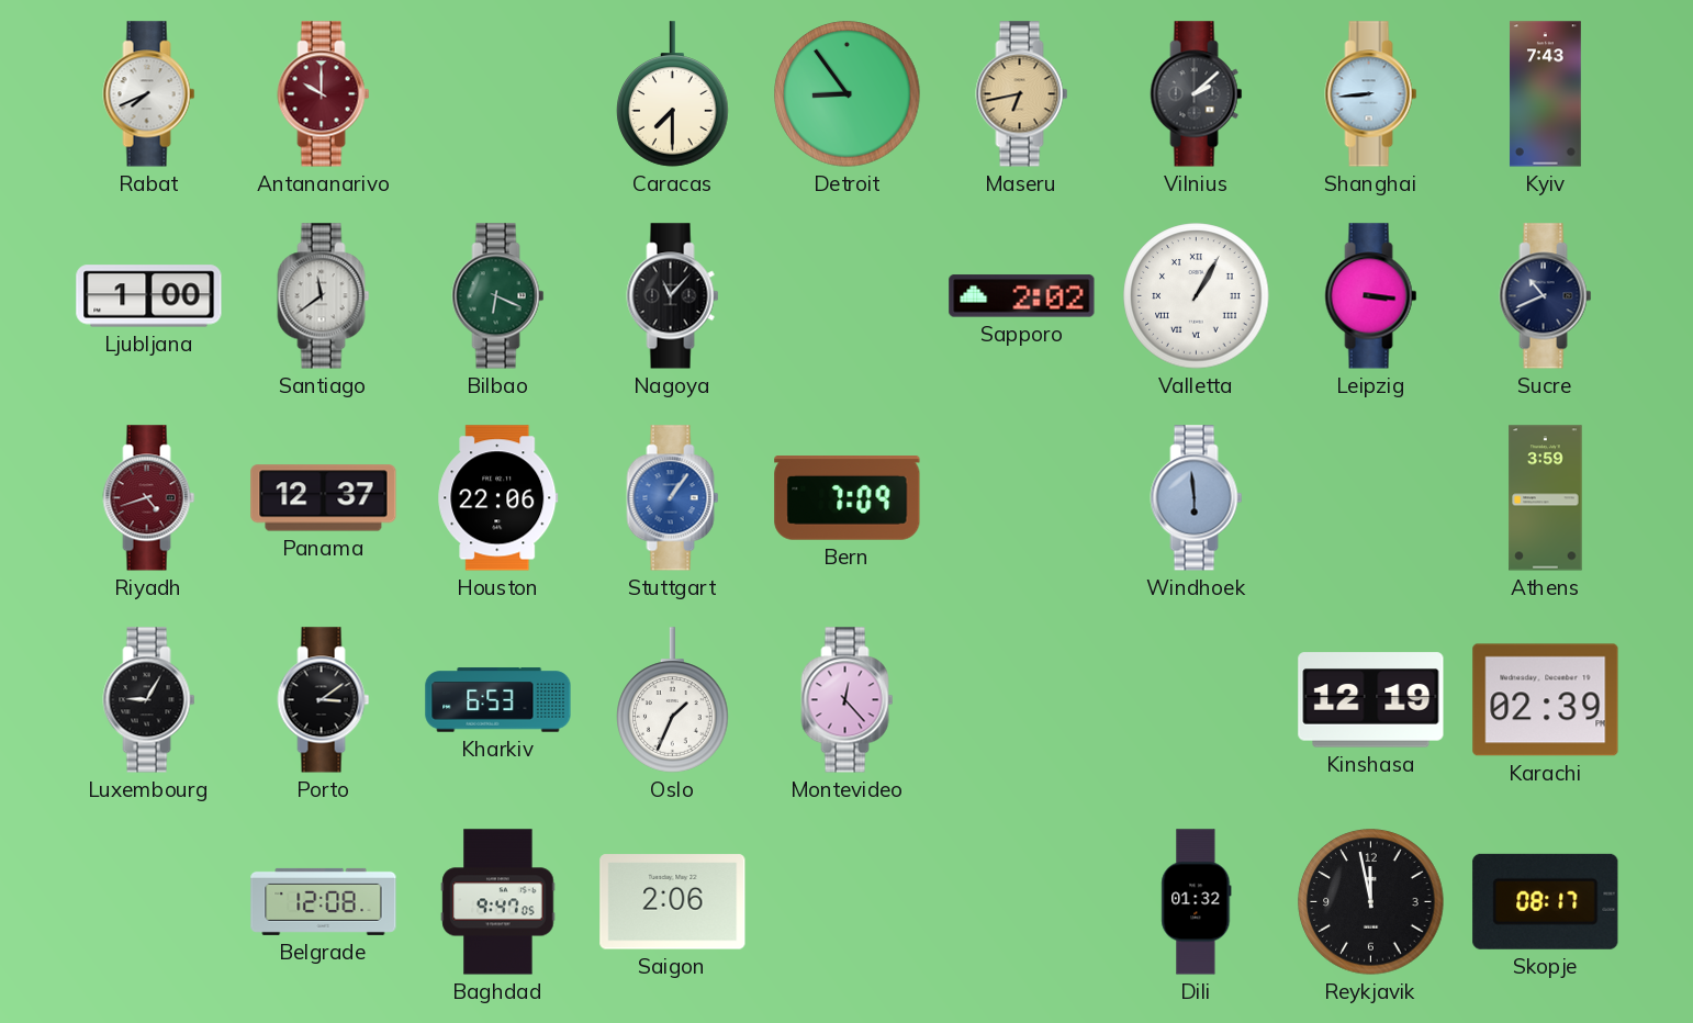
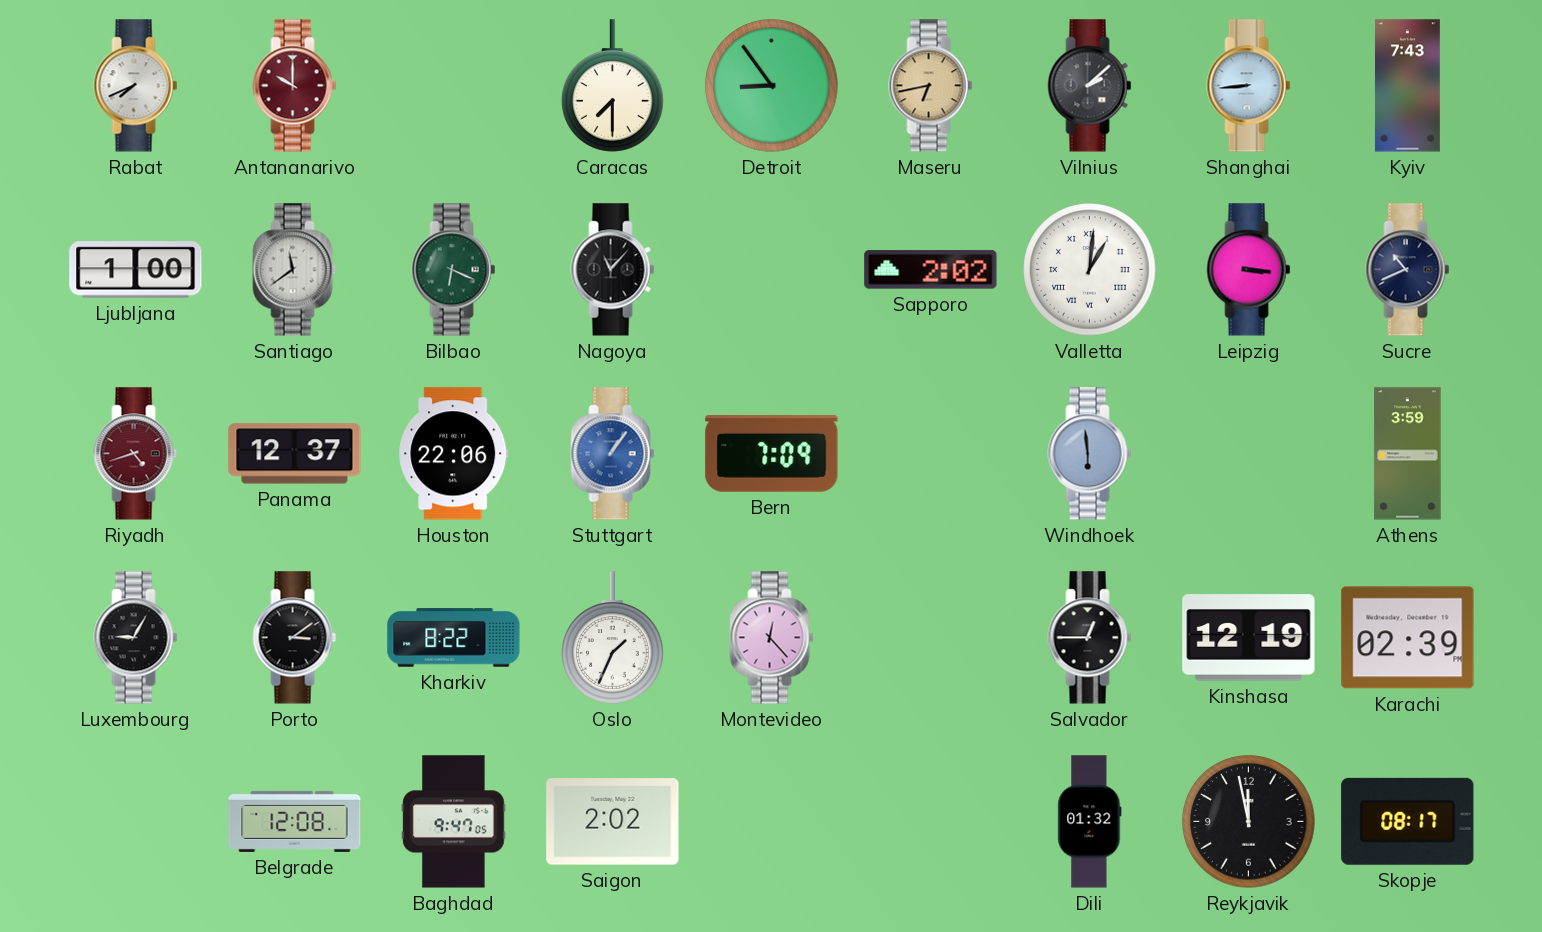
Valletta: 1:05 -> 1:01 (1090, 270)
Kharkiv: 6:53 -> 8:22 (454, 638)
Salvador: none -> 12:45 (1090, 638)
Saigon: 2:06 -> 2:02 (613, 822)
